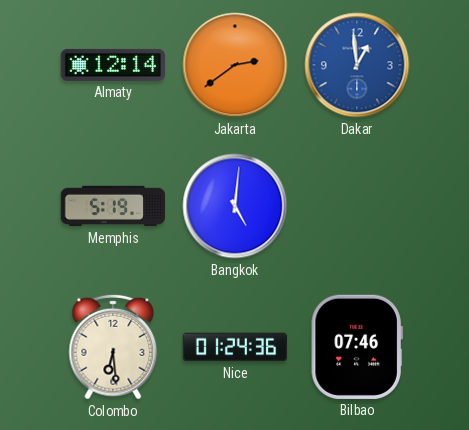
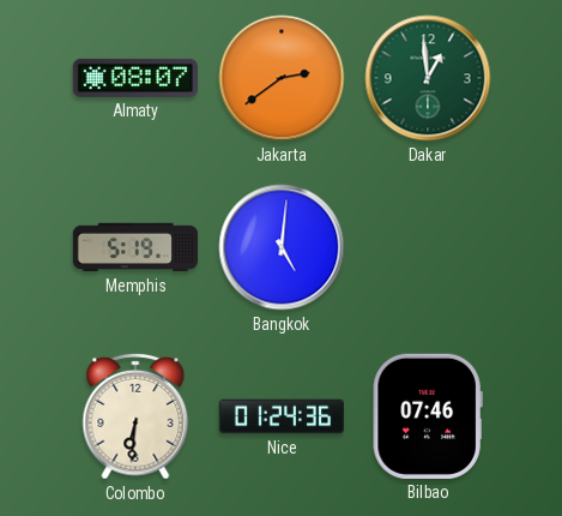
Almaty: 12:14 -> 08:07 (134, 78)
Dakar dial: blue -> green (428, 78)
Colombo: 6:29 -> 6:31 (135, 416)
